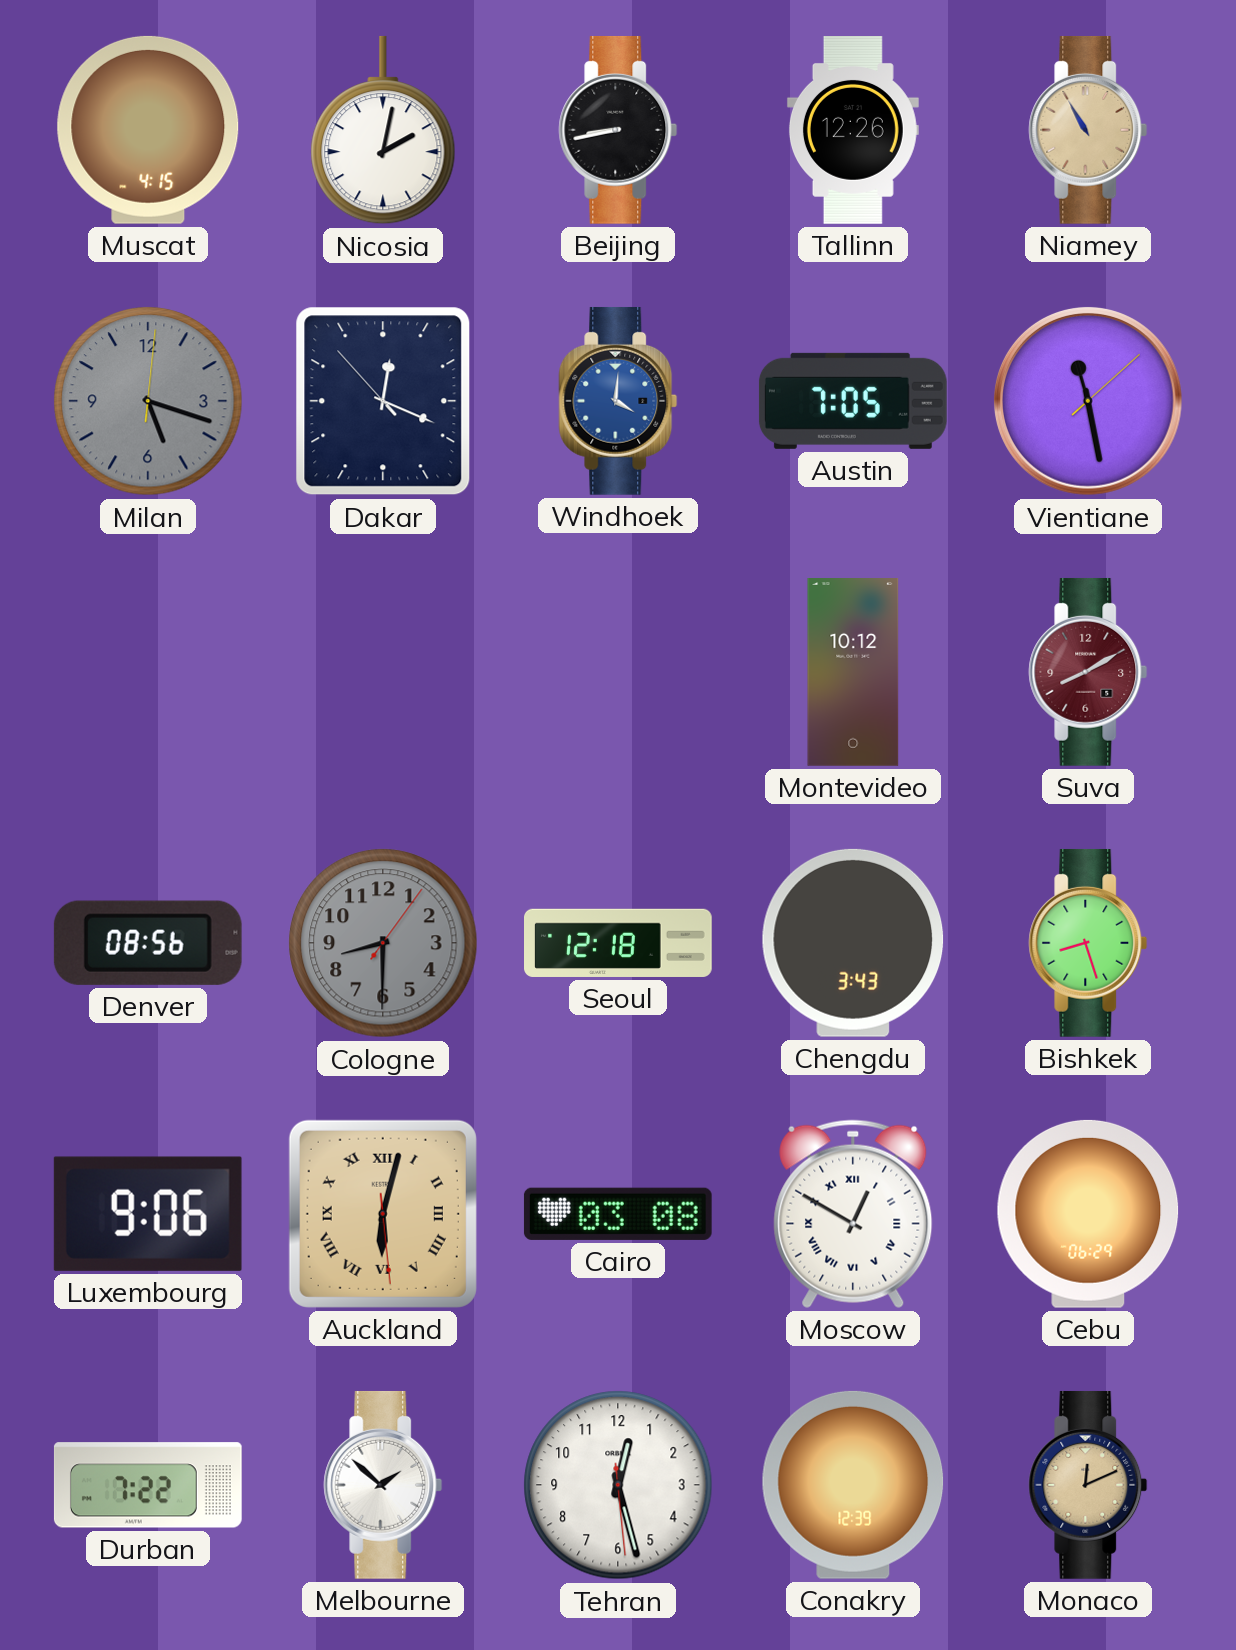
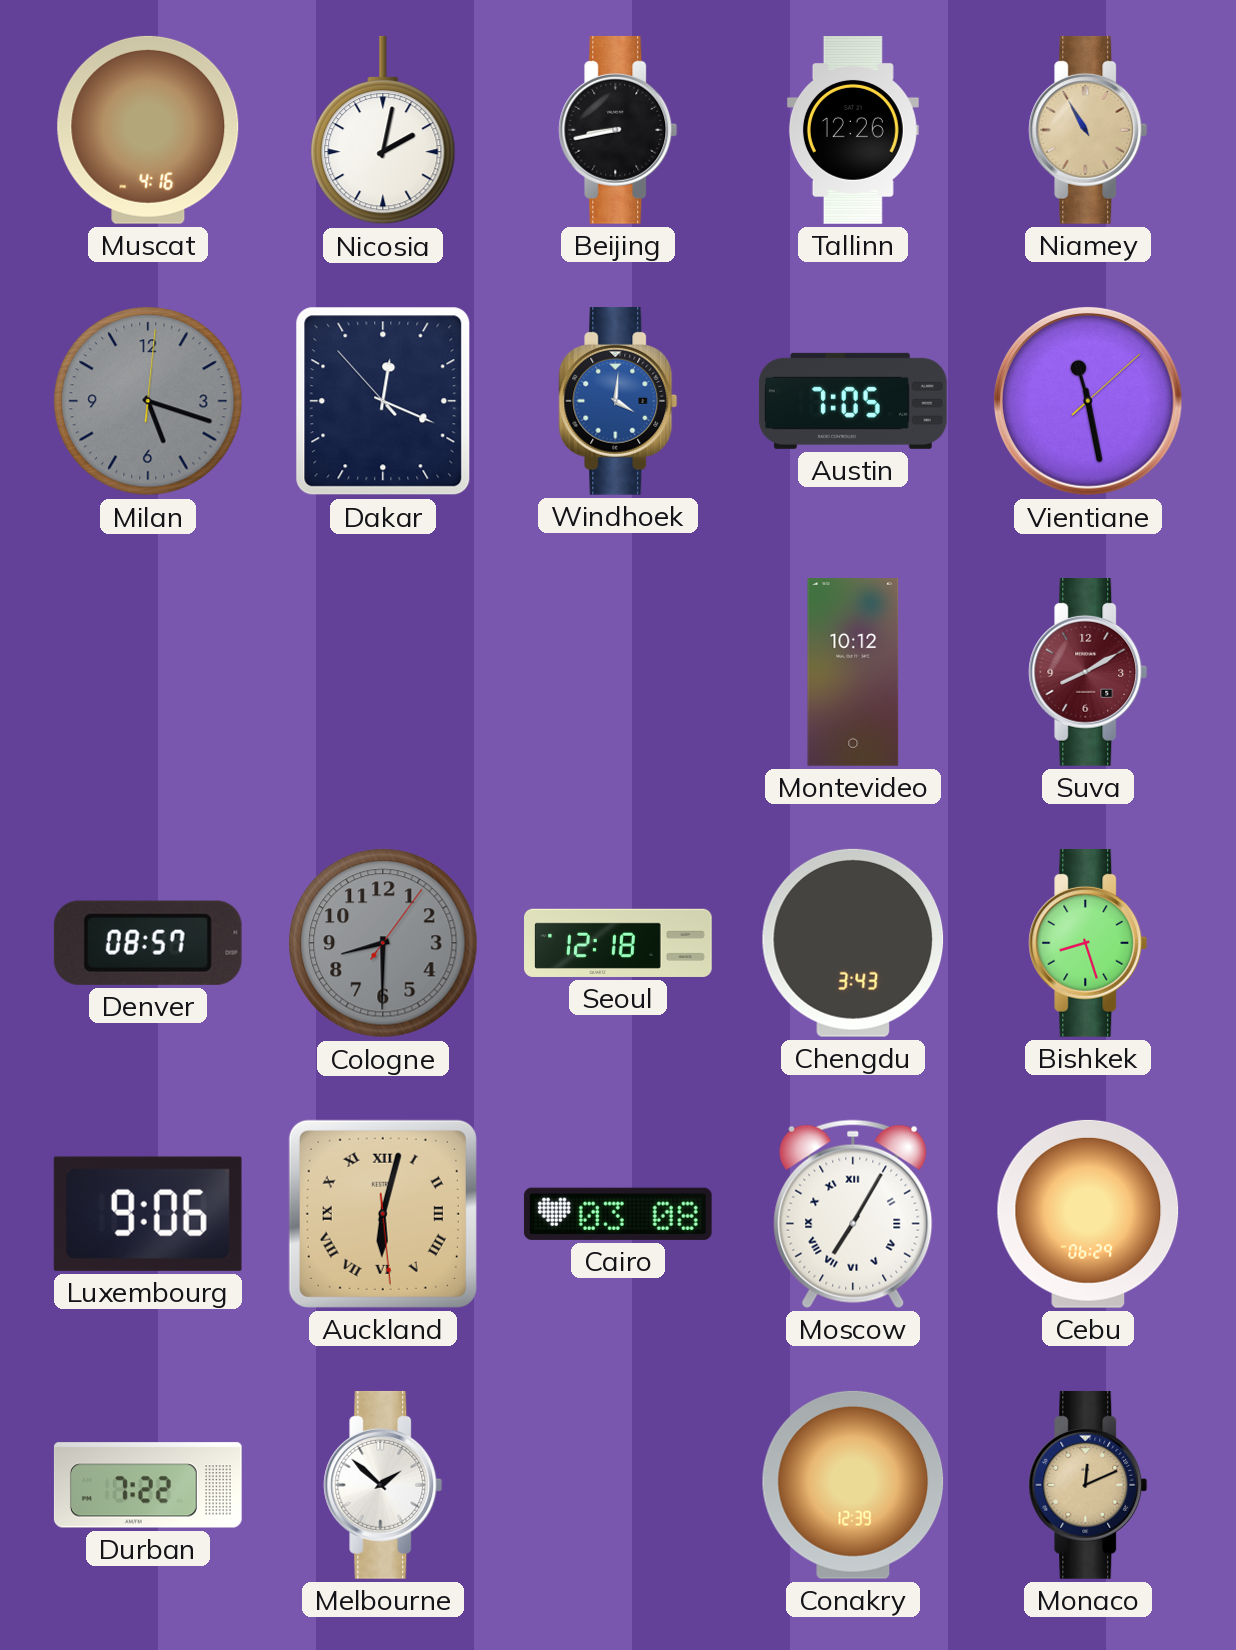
Muscat: 4:15 -> 4:16 (148, 130)
Denver: 08:56 -> 08:57 (148, 943)
Moscow: 12:50 -> 7:05 (853, 1214)
Tehran: 12:27 -> none (618, 1485)
